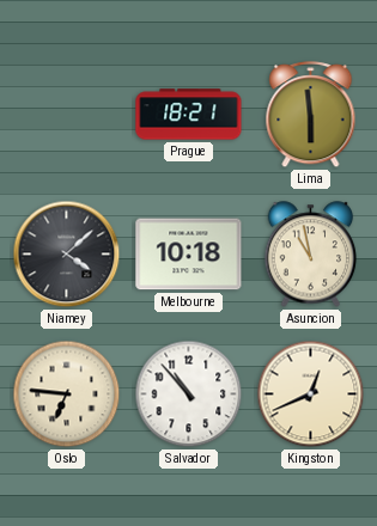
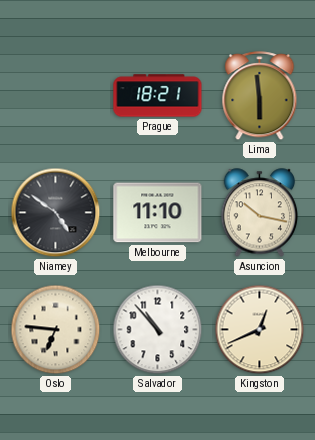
Niamey: 4:08 -> 4:51 (56, 213)
Melbourne: 10:18 -> 11:10 (158, 213)
Asuncion: 10:58 -> 10:17 (260, 213)
